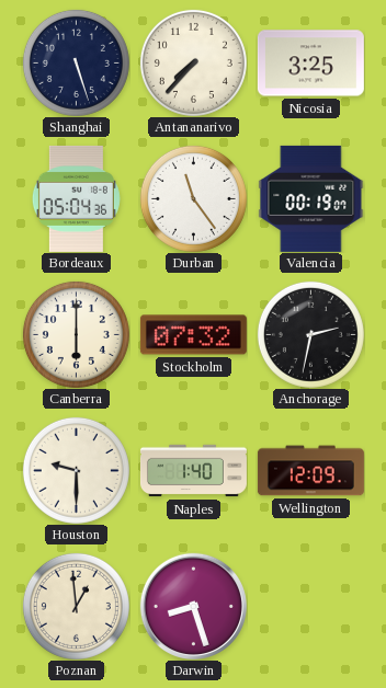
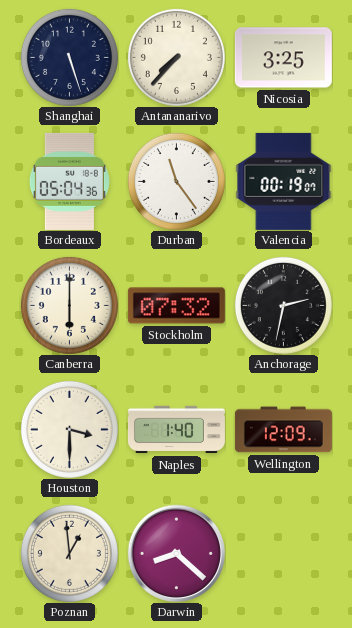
Houston: 9:30 -> 3:30 (69, 429)
Darwin: 8:27 -> 8:22 (176, 553)
